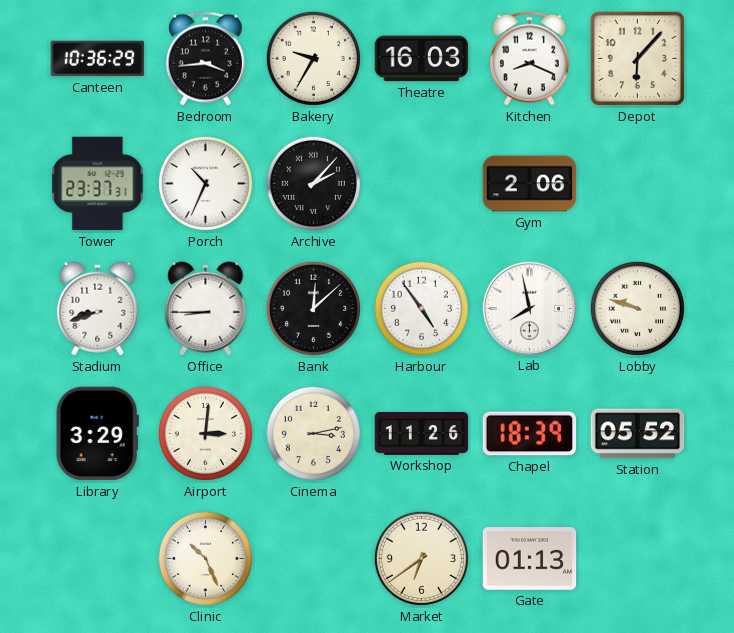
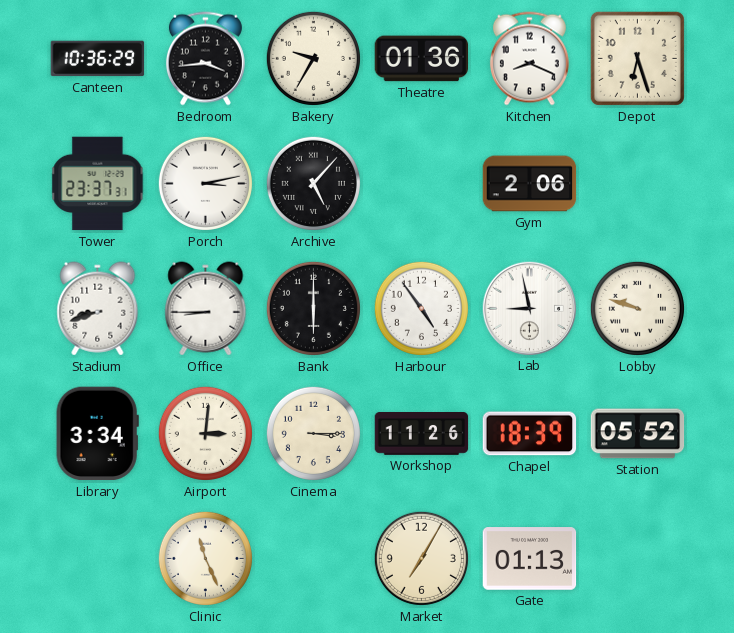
Theatre: 16:03 -> 01:36 (422, 59)
Depot: 6:07 -> 6:27 (637, 58)
Porch: 10:34 -> 3:13 (205, 183)
Archive: 2:07 -> 5:07 (313, 183)
Bank: 12:08 -> 6:00 (313, 308)
Lab: 7:58 -> 8:58 (529, 308)
Library: 3:29 -> 3:34 (97, 434)
Cinema: 3:13 -> 3:15 (313, 433)
Clinic: 10:26 -> 11:26 (205, 558)
Market: 6:39 -> 7:05 (421, 558)
